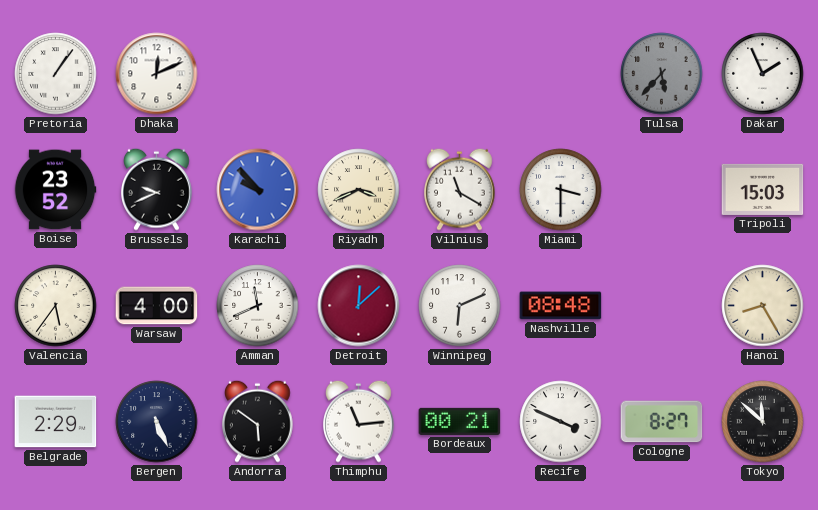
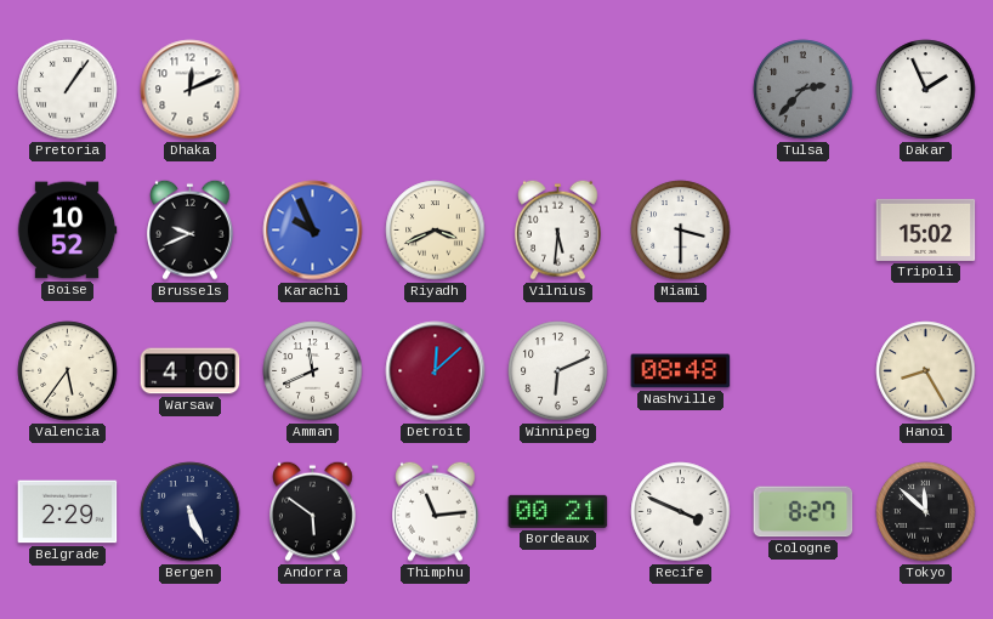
Tulsa: 5:37 -> 2:37 (804, 90)
Boise: 23:52 -> 10:52 (67, 231)
Karachi: 9:53 -> 9:56 (313, 231)
Vilnius: 11:20 -> 5:31 (558, 229)
Tripoli: 15:03 -> 15:02 (926, 229)
